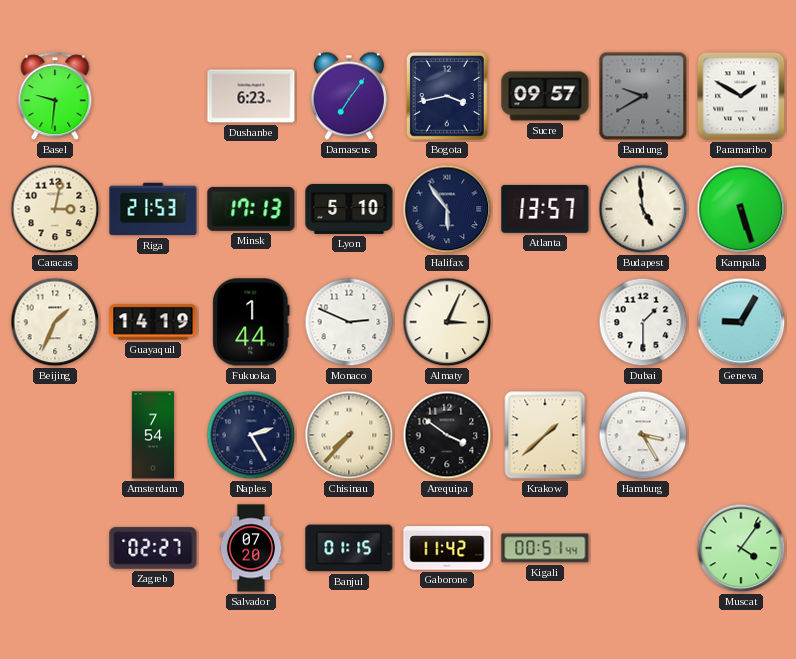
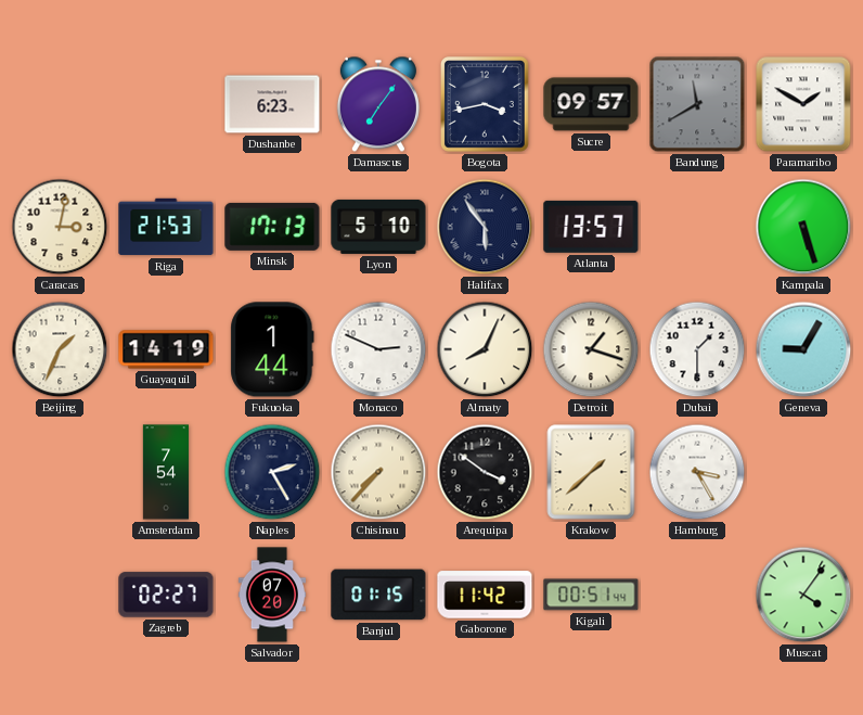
Basel: 9:31 -> none (55, 97)
Bandung: 9:40 -> 11:40 (697, 104)
Budapest: 4:59 -> none (643, 209)
Almaty: 3:04 -> 8:04 (485, 349)
Detroit: none -> 1:18 (591, 349)
